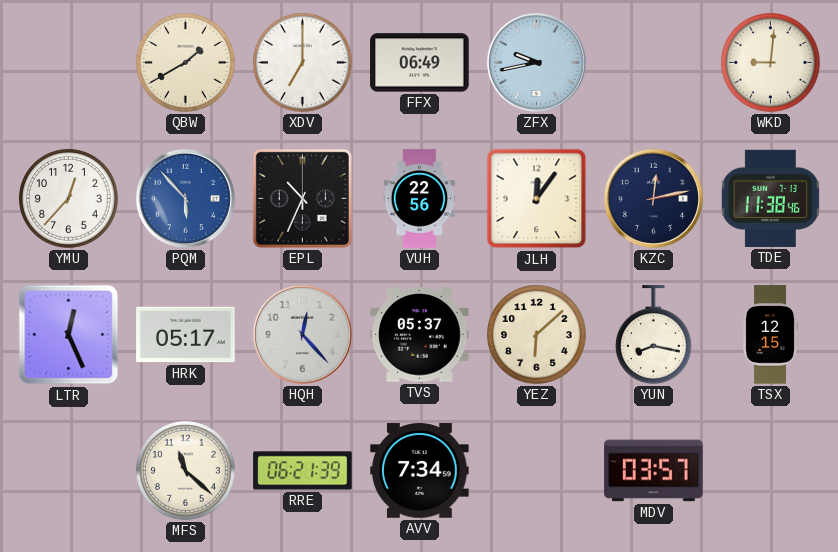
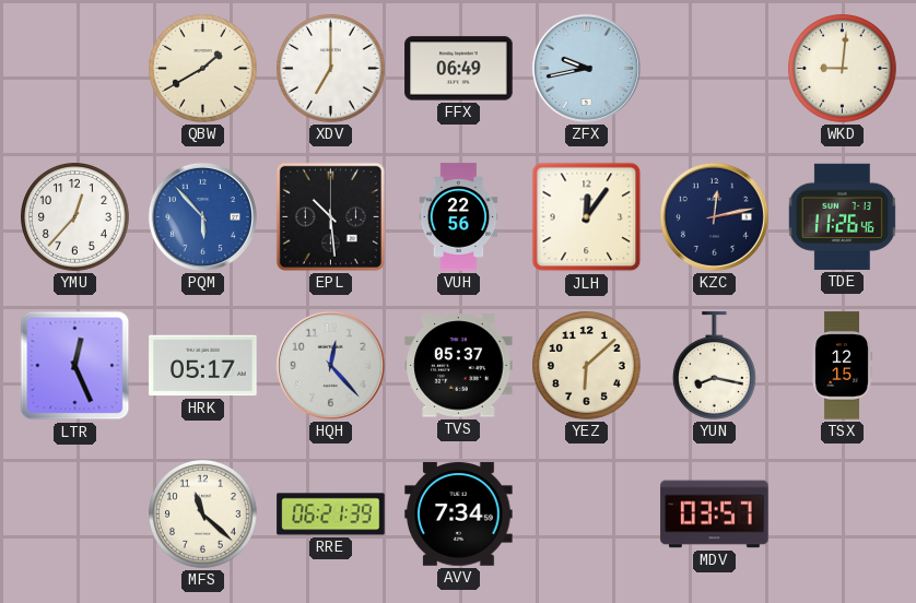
EPL: 10:34 -> 10:29 (330, 216)
TDE: 11:38 -> 11:26 (842, 216)
